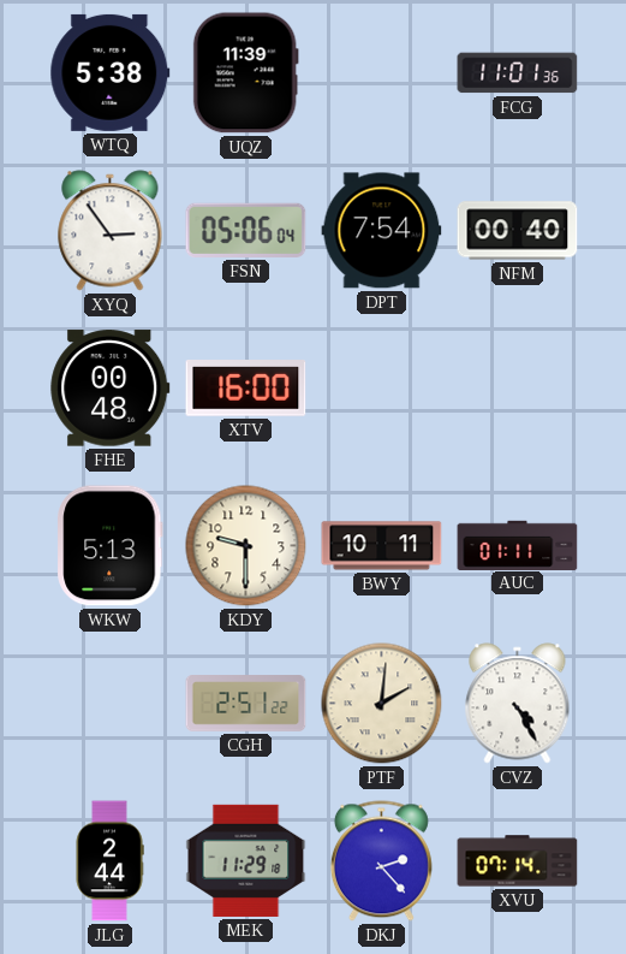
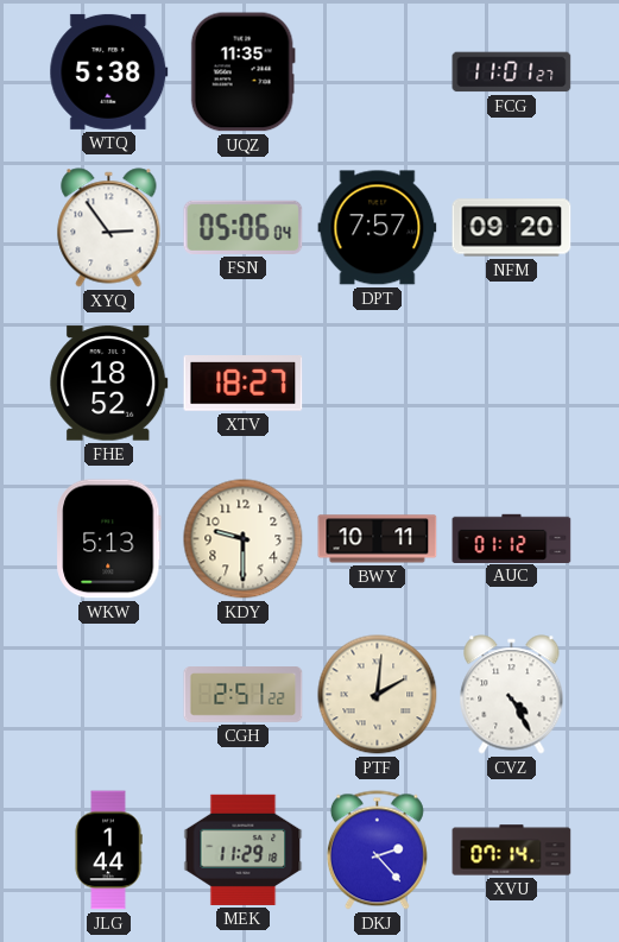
UQZ: 11:39 -> 11:35 (242, 72)
FCG: 11:01:36 -> 11:01:27 (512, 72)
DPT: 7:54 -> 7:57 (378, 228)
NFM: 00:40 -> 09:20 (512, 228)
FHE: 00:48 -> 18:52 (109, 384)
XTV: 16:00 -> 18:27 (244, 384)
AUC: 01:11 -> 01:12 (512, 538)
JLG: 2:44 -> 1:44 (108, 851)
